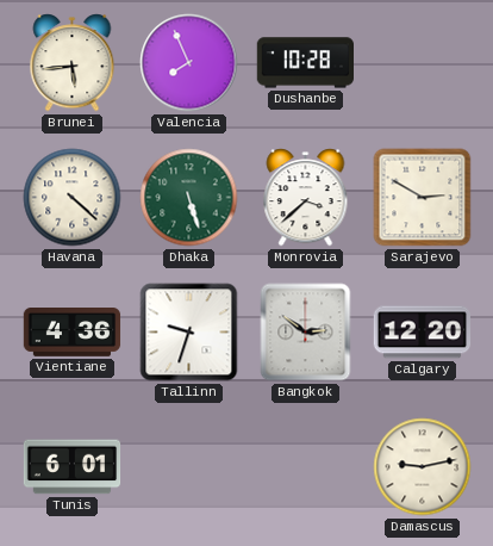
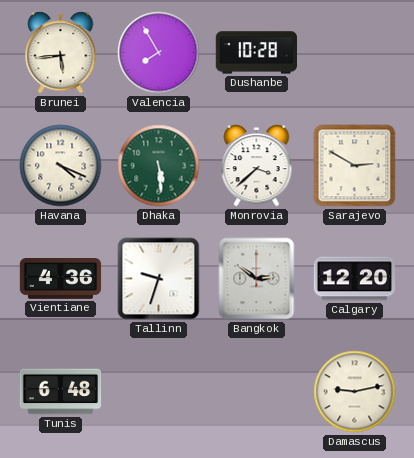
Valencia: 7:56 -> 7:55 (159, 53)
Havana: 4:22 -> 4:19 (61, 166)
Dhaka: 5:27 -> 5:29 (159, 166)
Tunis: 6:01 -> 6:48 (61, 392)
